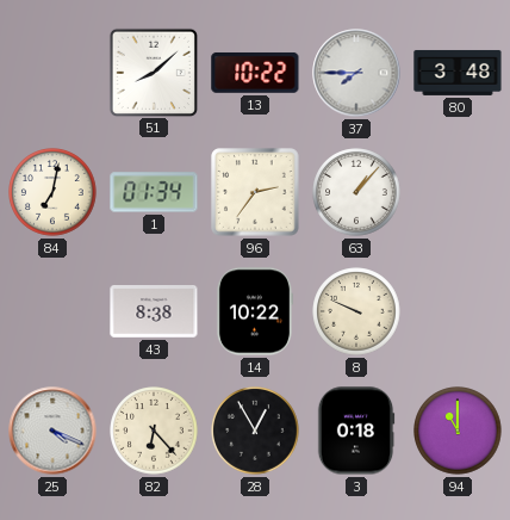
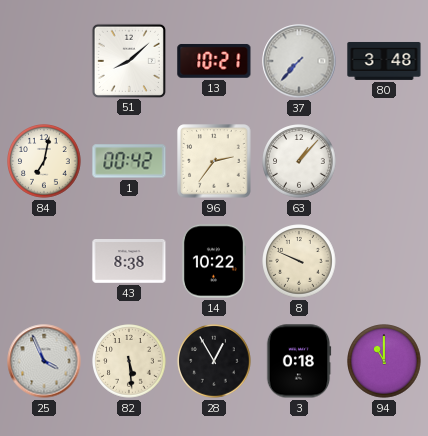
13: 10:22 -> 10:21 (214, 61)
37: 7:45 -> 7:37 (299, 61)
1: 01:34 -> 00:42 (129, 161)
25: 4:19 -> 3:56 (44, 361)
82: 6:23 -> 5:29 (129, 361)
